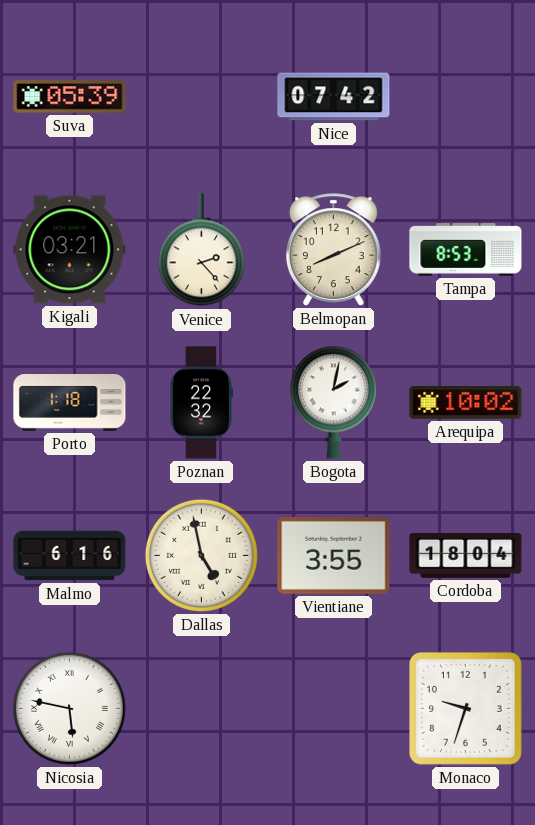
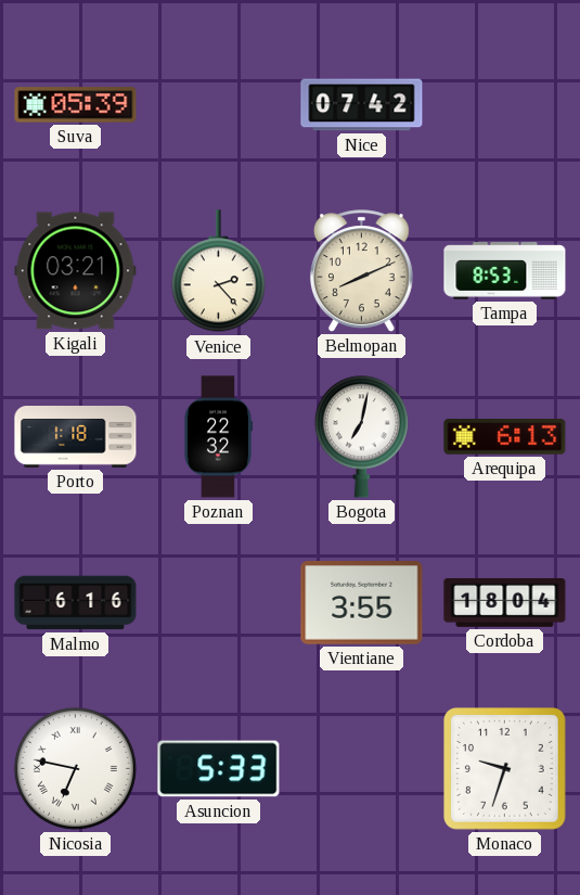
Bogota: 2:02 -> 7:02 (361, 436)
Arequipa: 10:02 -> 6:13 (505, 437)
Dallas: 4:58 -> none (201, 555)
Nicosia: 5:47 -> 6:47 (75, 768)
Asuncion: none -> 5:33 (219, 769)
